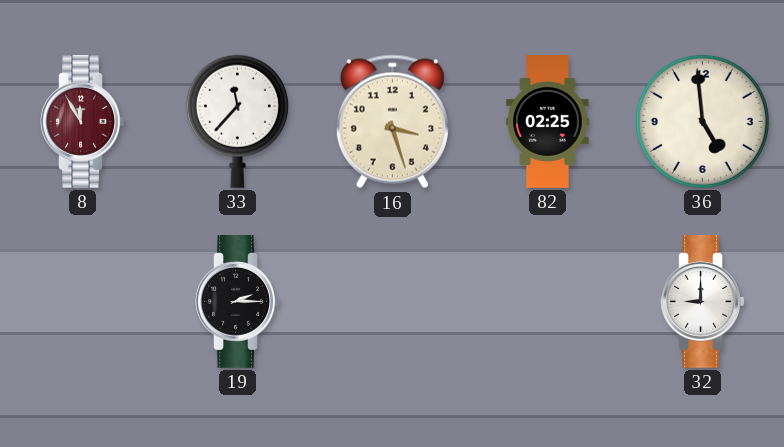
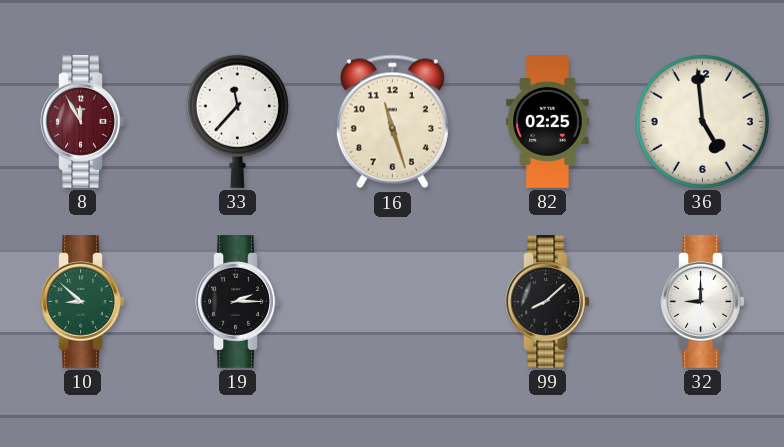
16: 3:27 -> 11:27 (392, 122)
10: none -> 8:52 (83, 302)
99: none -> 8:08 (548, 302)
